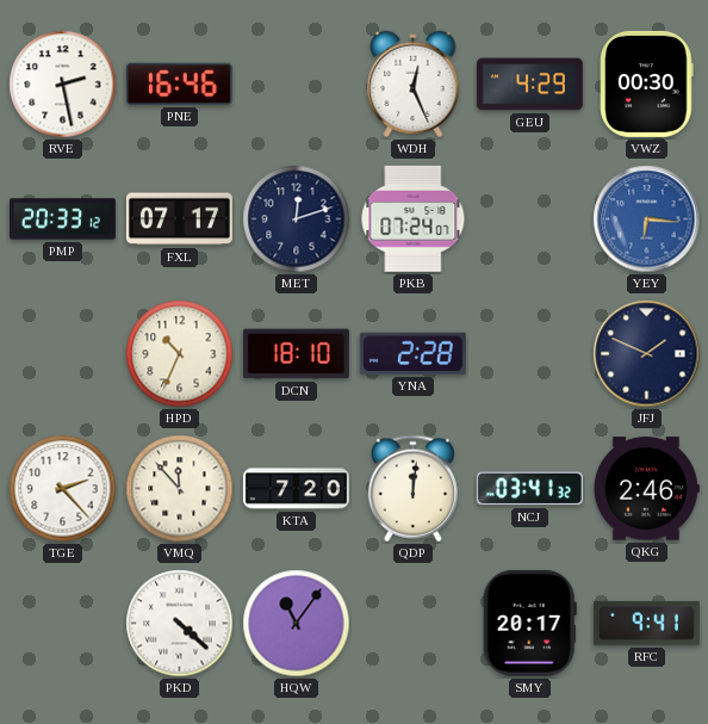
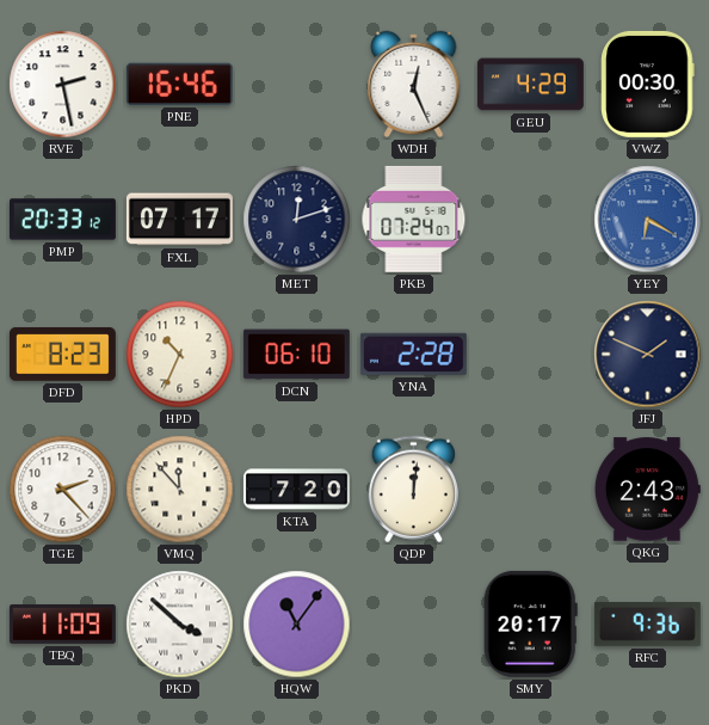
YEY: 6:16 -> 6:20 (648, 220)
DFD: none -> 8:23 (62, 354)
DCN: 18:10 -> 06:10 (296, 355)
NCJ: 03:41 -> none (529, 489)
QKG: 2:46 -> 2:43 (647, 490)
TBQ: none -> 11:09 (62, 623)
PKD: 4:22 -> 3:52 (180, 625)
RFC: 9:41 -> 9:36 (647, 623)
